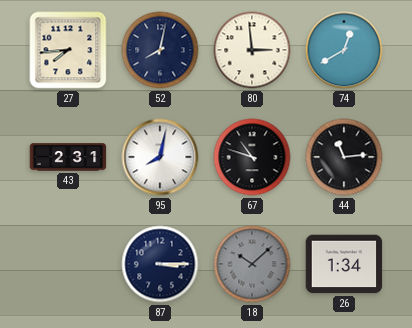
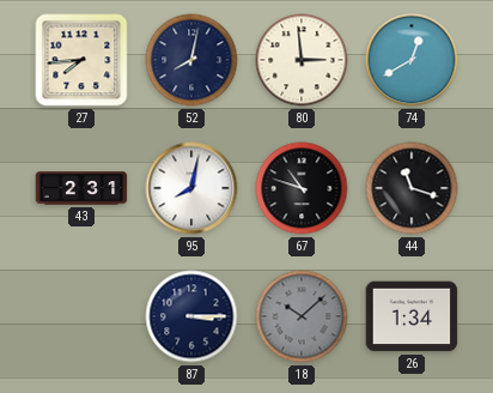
44: 11:14 -> 11:18 (412, 188)
